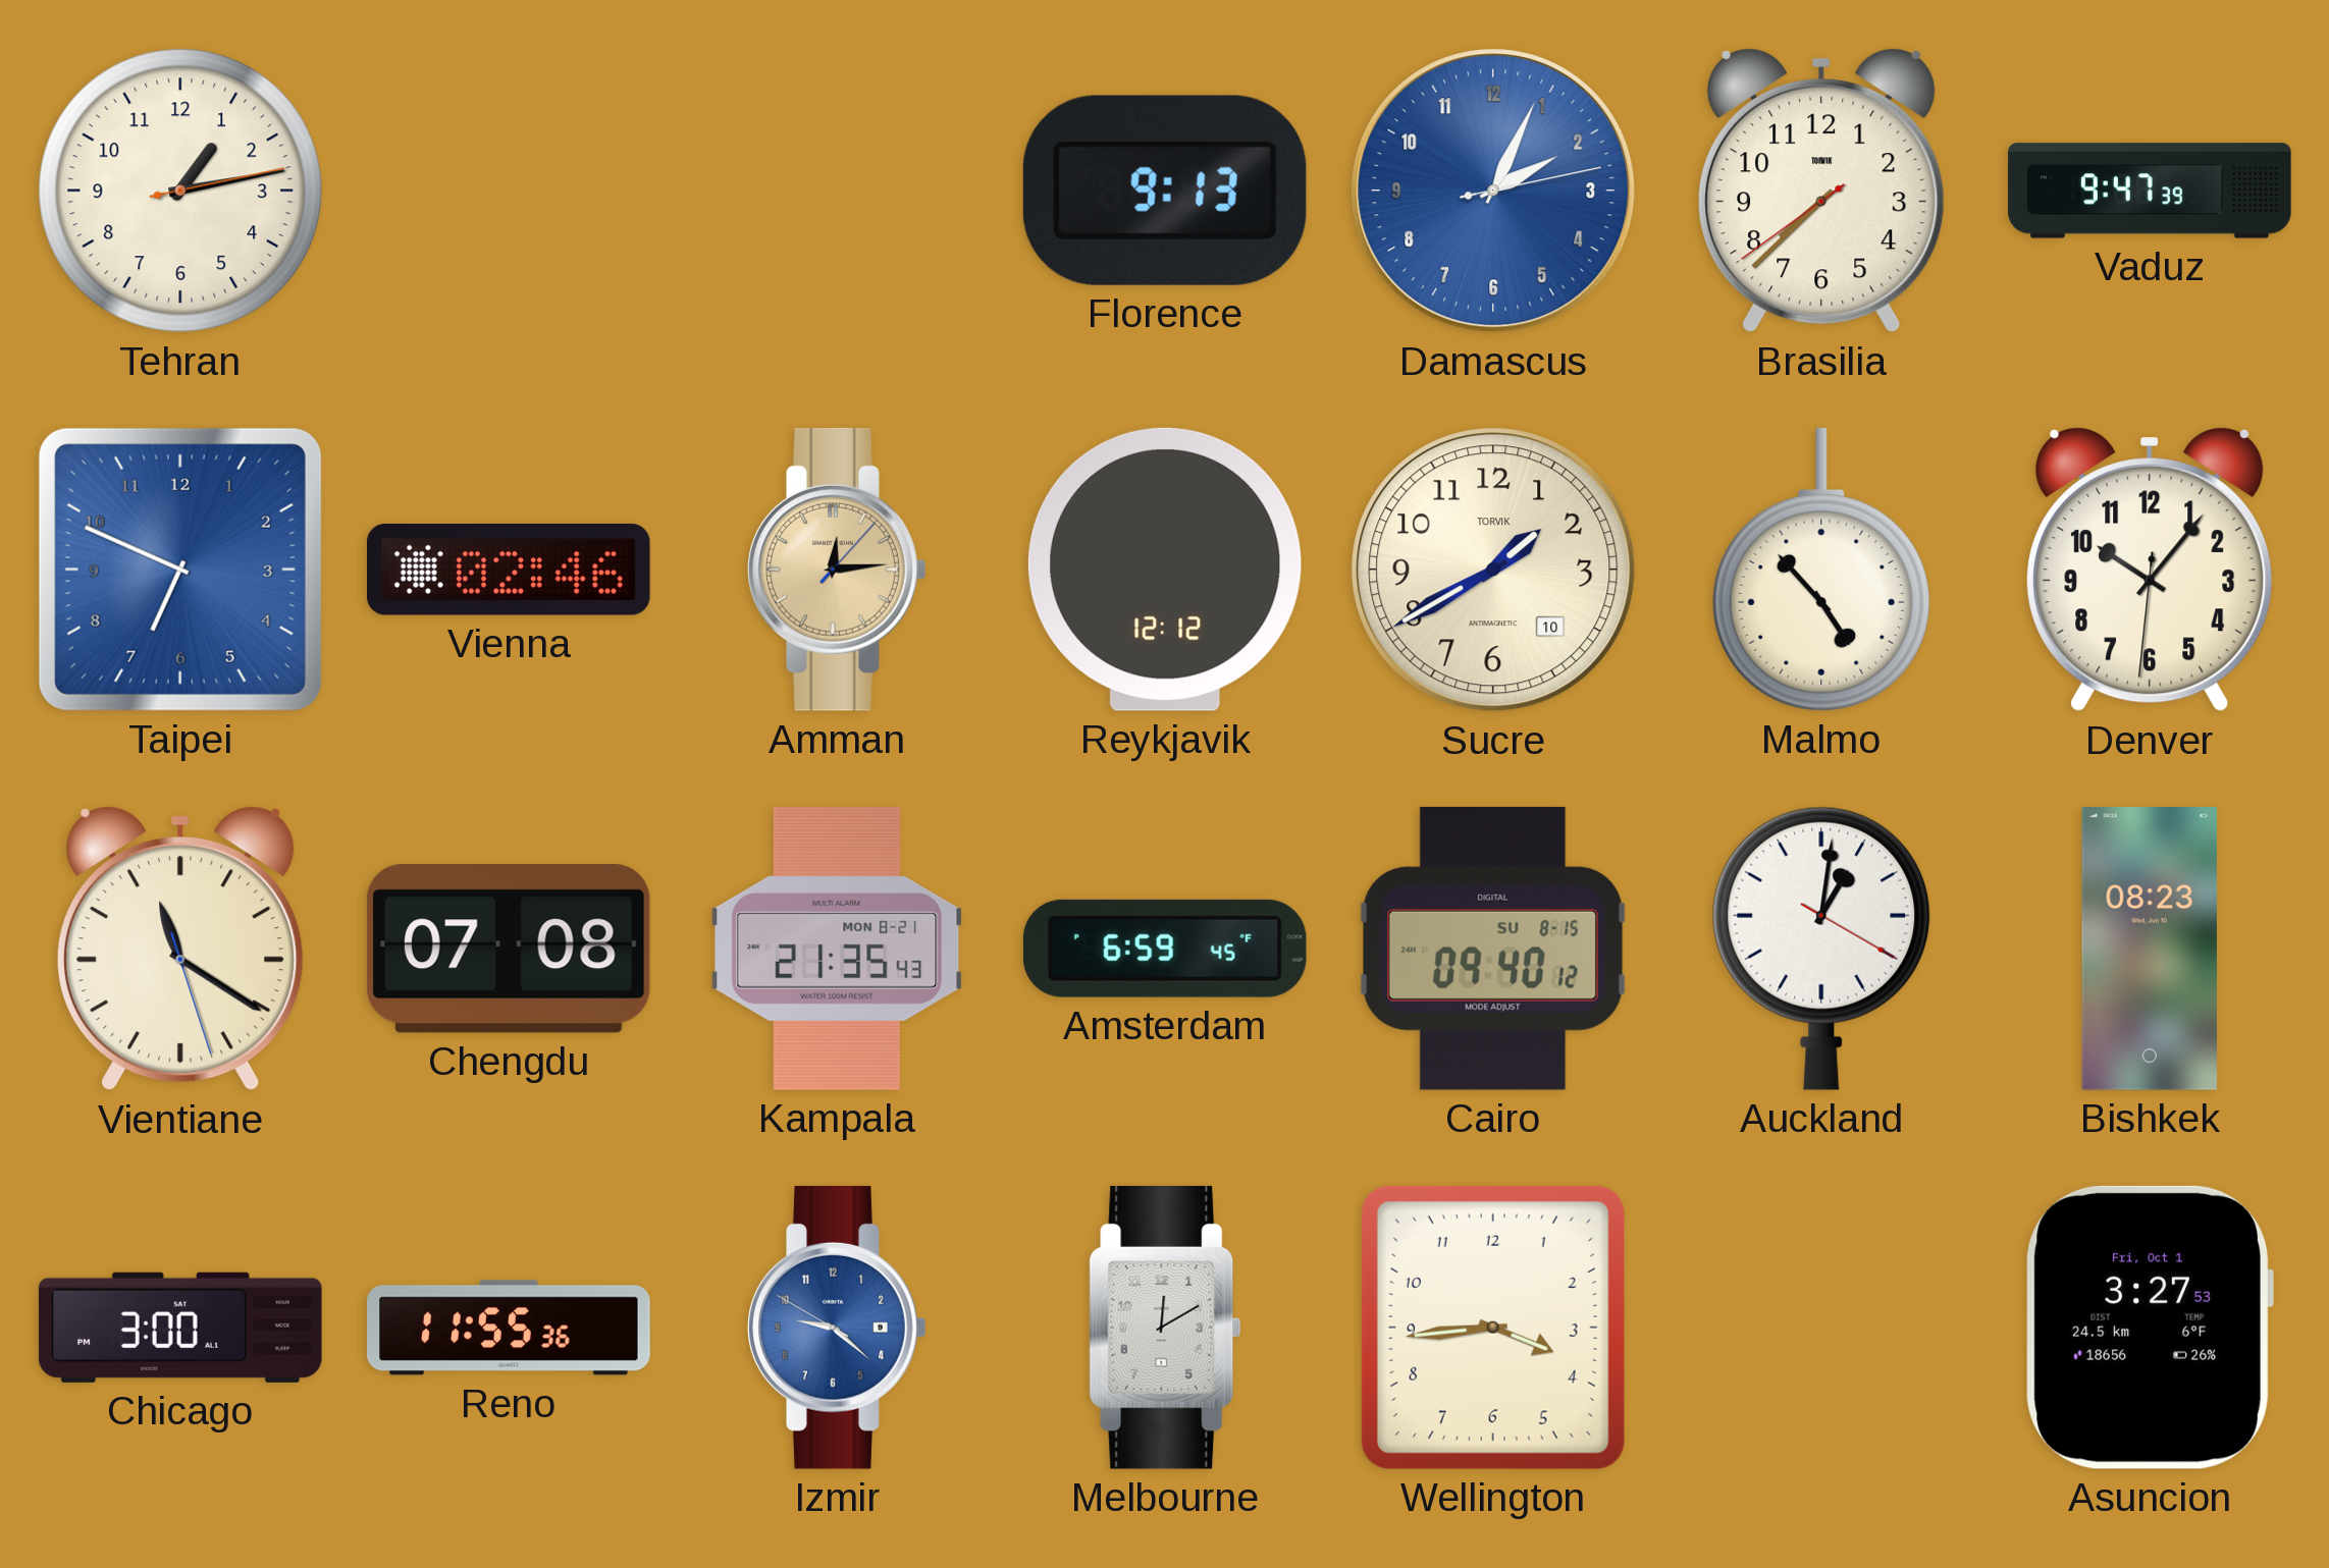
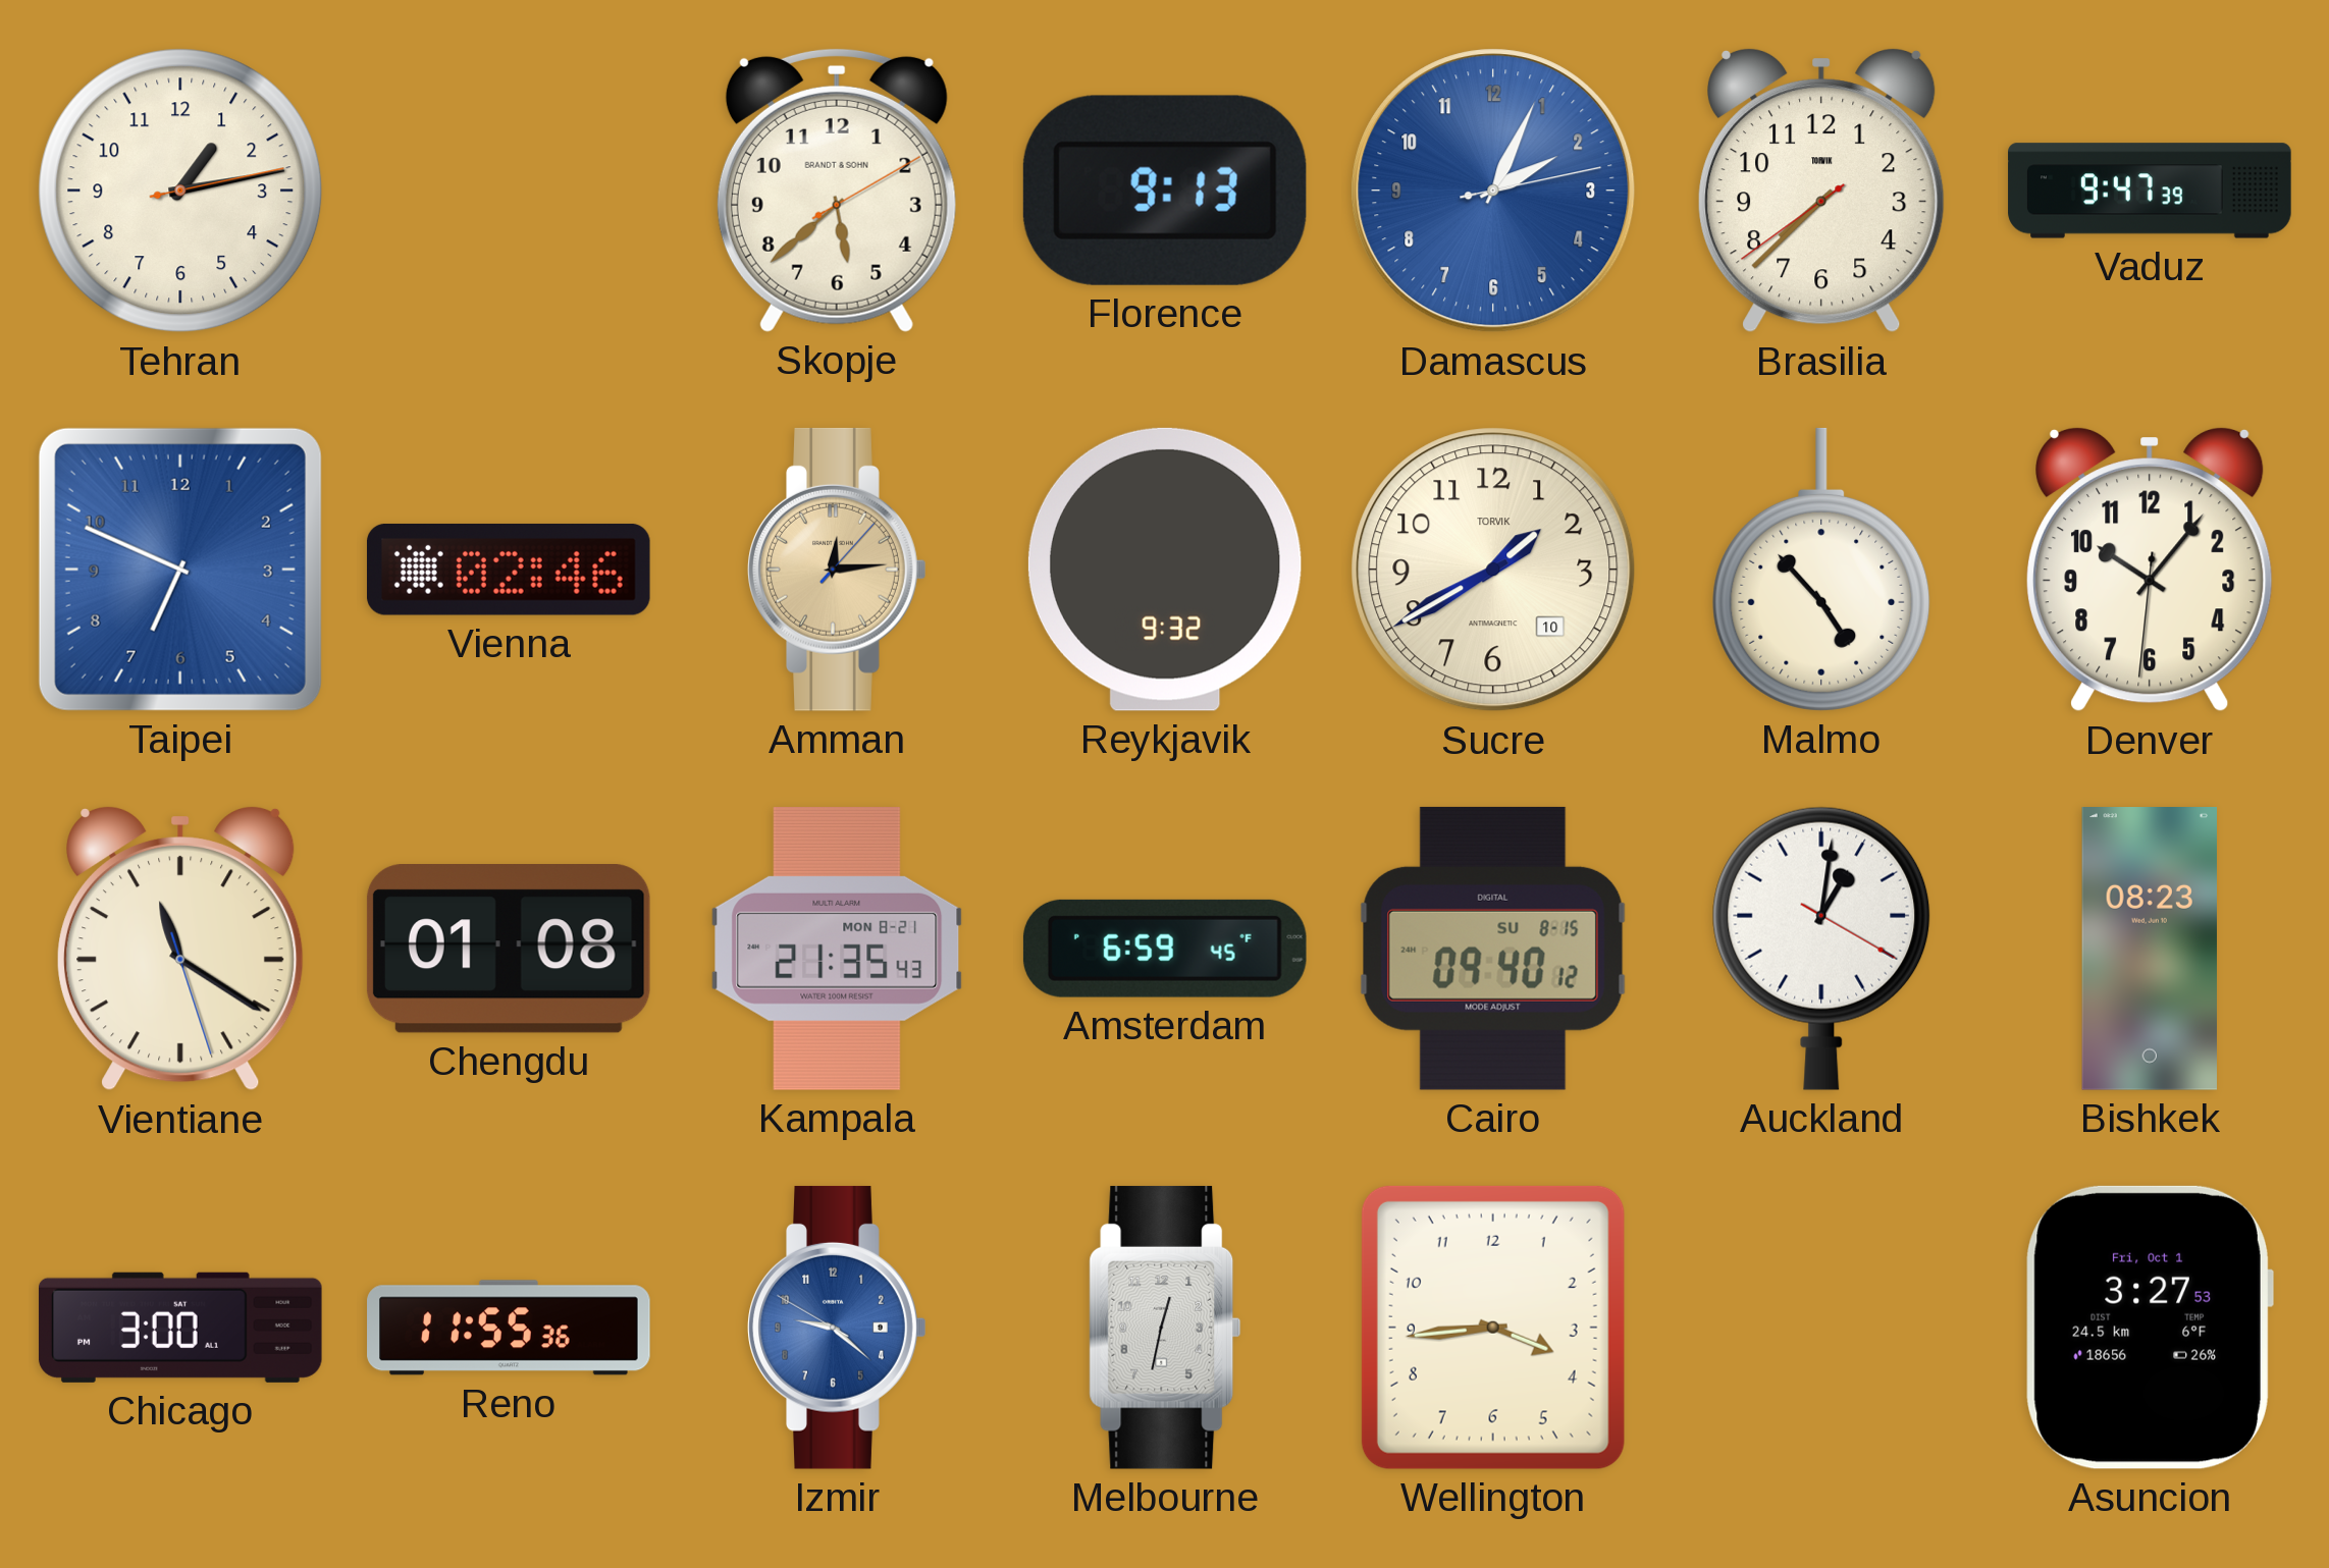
Skopje: none -> 5:38 (837, 190)
Reykjavik: 12:12 -> 9:32 (1165, 570)
Chengdu: 07:08 -> 01:08 (509, 950)
Melbourne: 12:10 -> 12:32 (1165, 1328)
